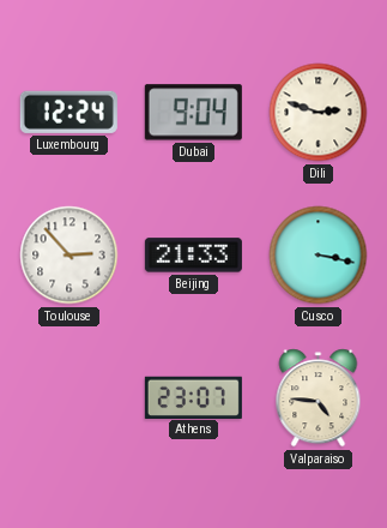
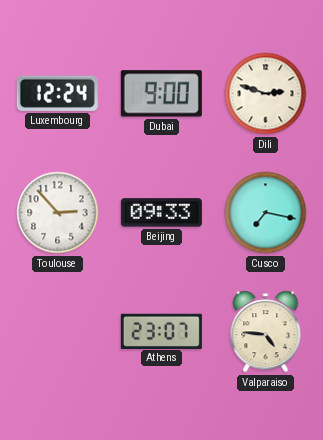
Dubai: 9:04 -> 9:00 (161, 94)
Beijing: 21:33 -> 09:33 (161, 213)
Cusco: 3:17 -> 7:17 (266, 213)
